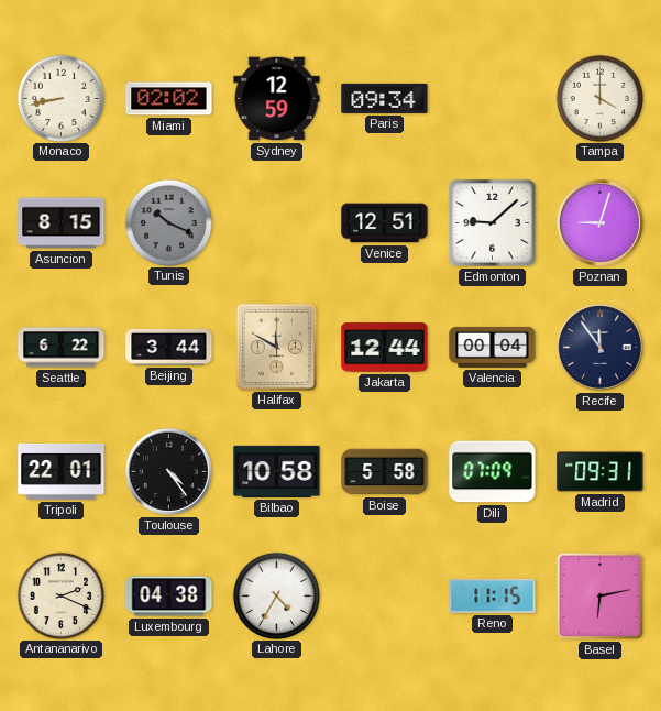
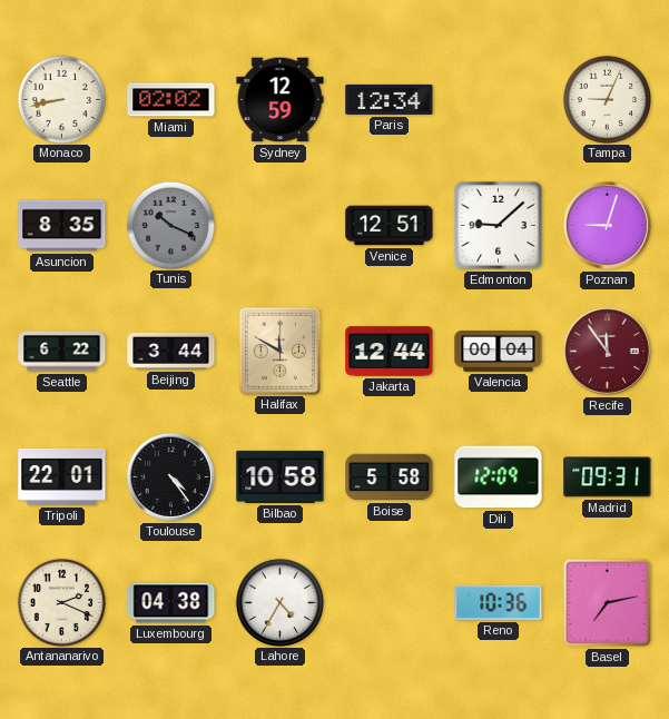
Paris: 09:34 -> 12:34 (390, 99)
Tampa: 4:00 -> 9:04 (607, 99)
Asuncion: 8:15 -> 8:35 (62, 226)
Recife dial: navy -> burgundy (607, 351)
Dili: 07:09 -> 12:09 (499, 477)
Reno: 11:15 -> 10:36 (499, 602)
Basel: 6:13 -> 7:13 (607, 602)
